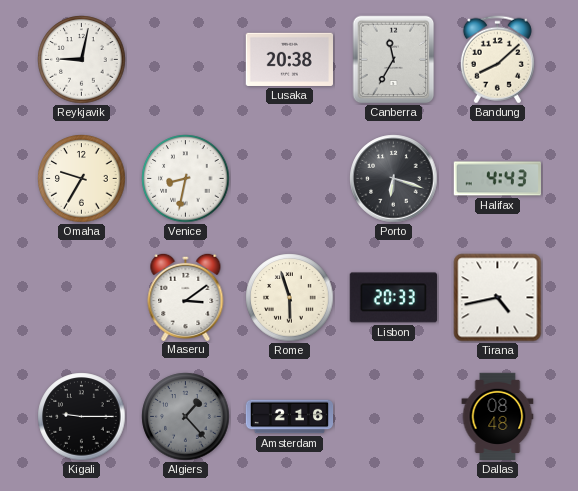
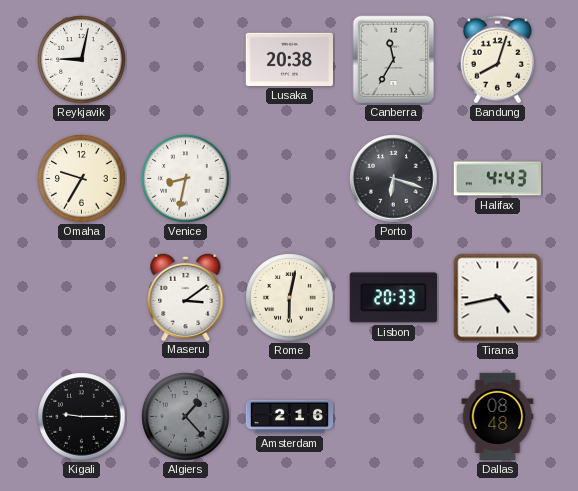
Bandung: 8:08 -> 8:03 (497, 60)
Rome: 5:57 -> 6:02 (290, 298)
